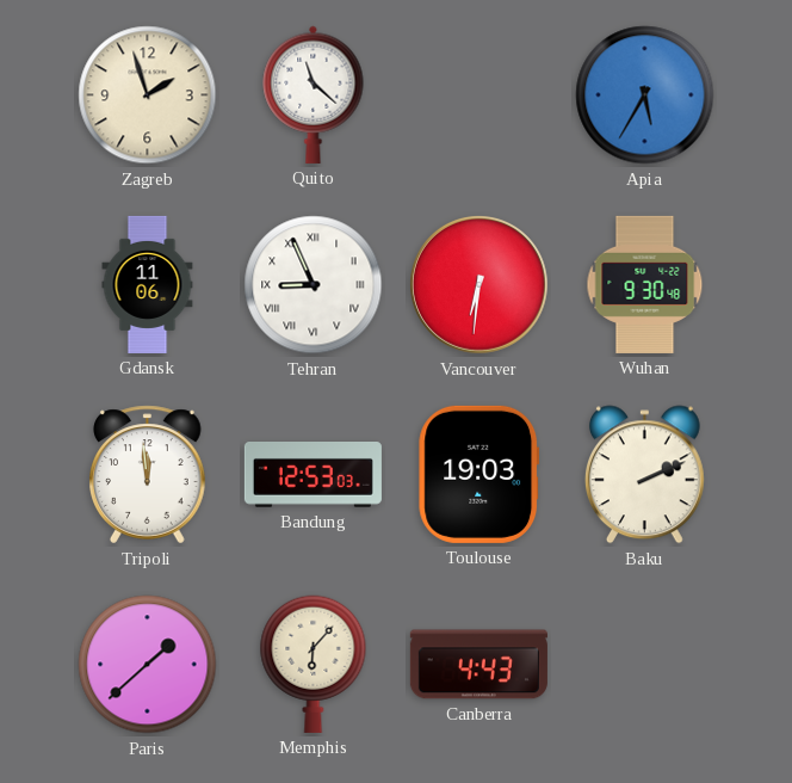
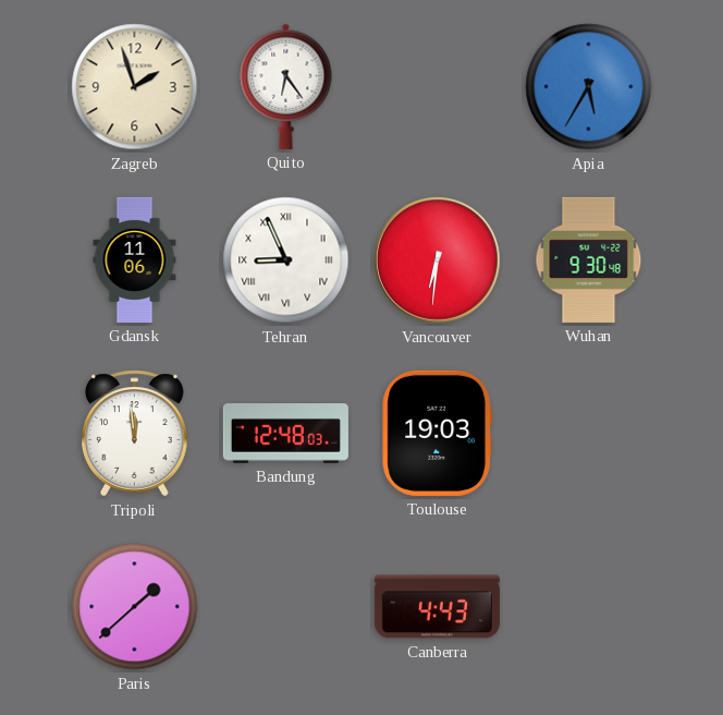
Quito: 11:22 -> 6:24 (286, 86)
Bandung: 12:53 -> 12:48 (285, 434)
Baku: 2:11 -> none (644, 475)
Memphis: 6:07 -> none (314, 664)
